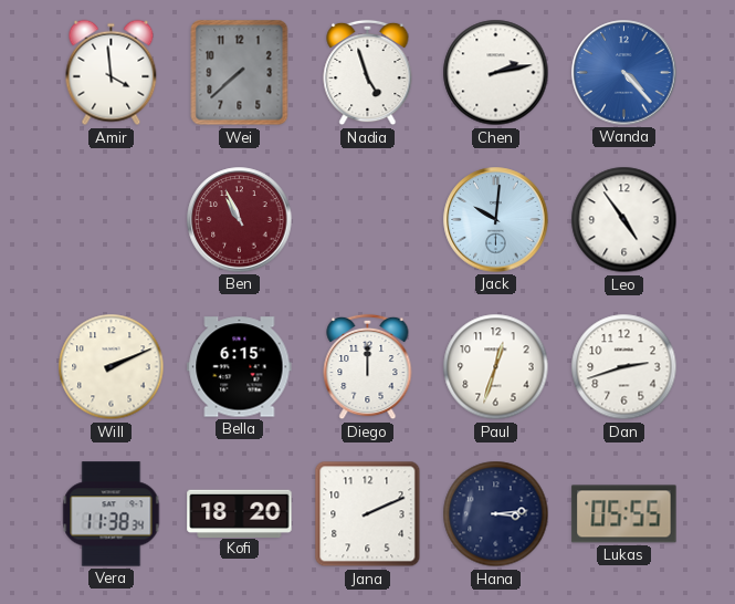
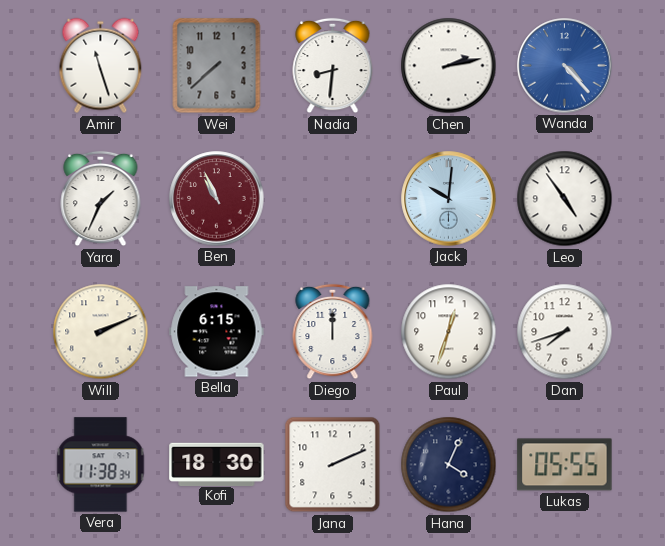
Amir: 3:59 -> 11:27 (101, 66)
Nadia: 4:57 -> 8:31 (333, 66)
Yara: none -> 1:34 (101, 199)
Dan: 2:42 -> 7:42 (565, 332)
Kofi: 18:20 -> 18:30 (217, 464)
Hana: 3:14 -> 4:04 (449, 465)
